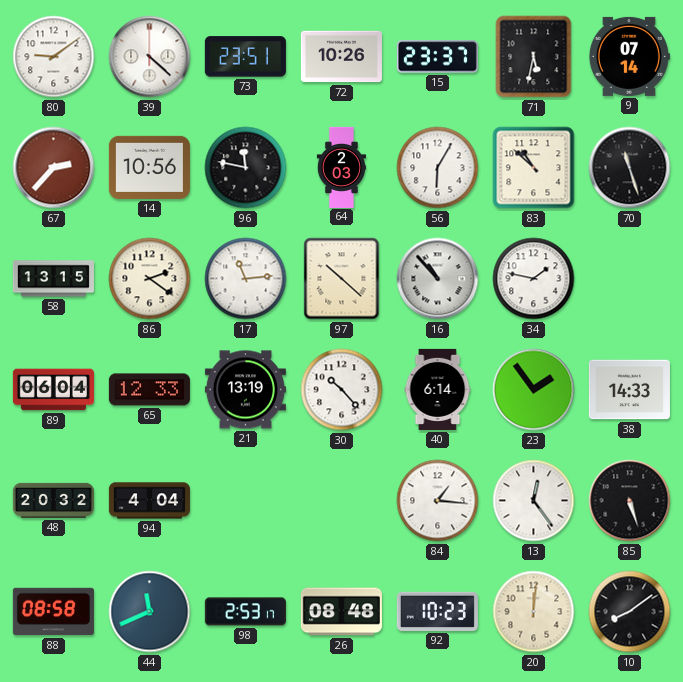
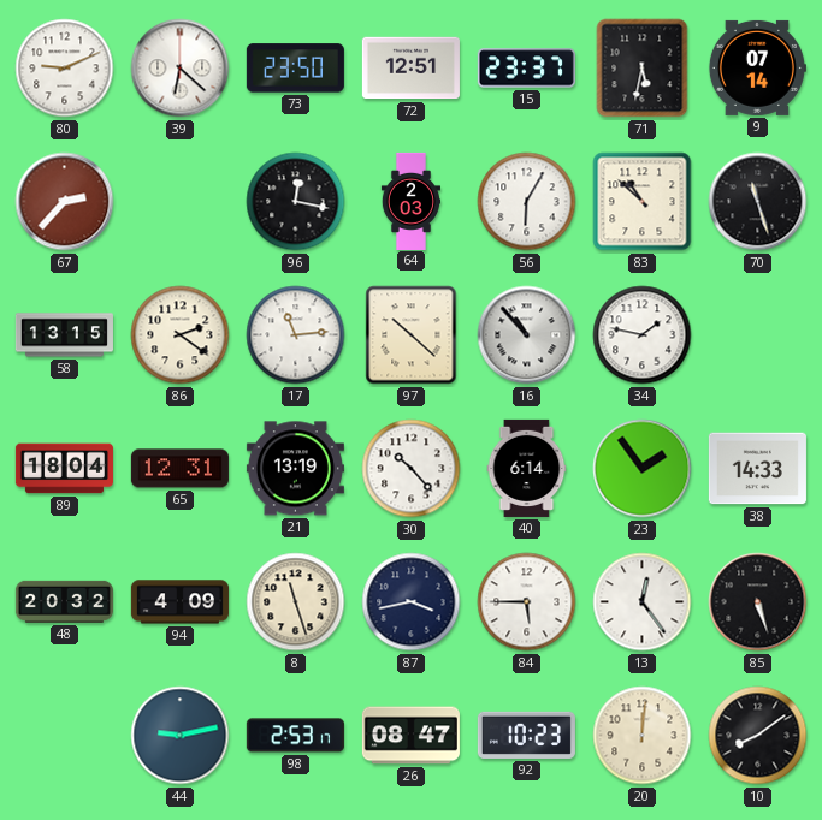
80: 9:09 -> 9:11 (65, 69)
39: 4:22 -> 6:22 (181, 69)
73: 23:51 -> 23:50 (295, 69)
72: 10:26 -> 12:51 (410, 69)
14: 10:56 -> none (149, 167)
96: 11:47 -> 12:17 (296, 202)
89: 06:04 -> 18:04 (64, 469)
65: 12:33 -> 12:31 (179, 469)
94: 4:04 -> 4:09 (179, 602)
8: none -> 11:27 (296, 602)
87: none -> 3:43 (412, 602)
84: 1:16 -> 5:45 (527, 602)
88: 08:58 -> none (53, 612)
44: 11:41 -> 9:13 (181, 736)
26: 08:48 -> 08:47 (410, 736)
